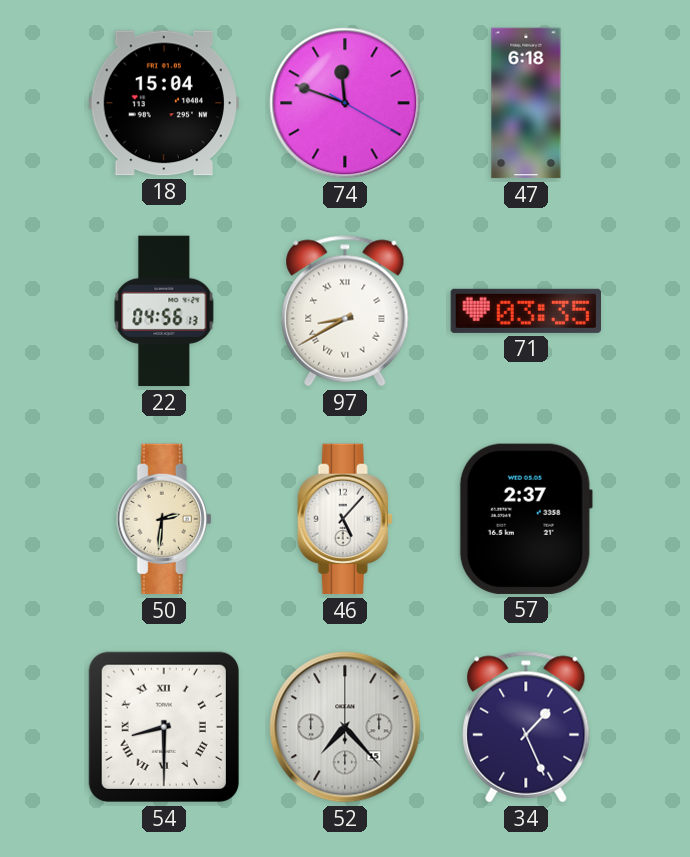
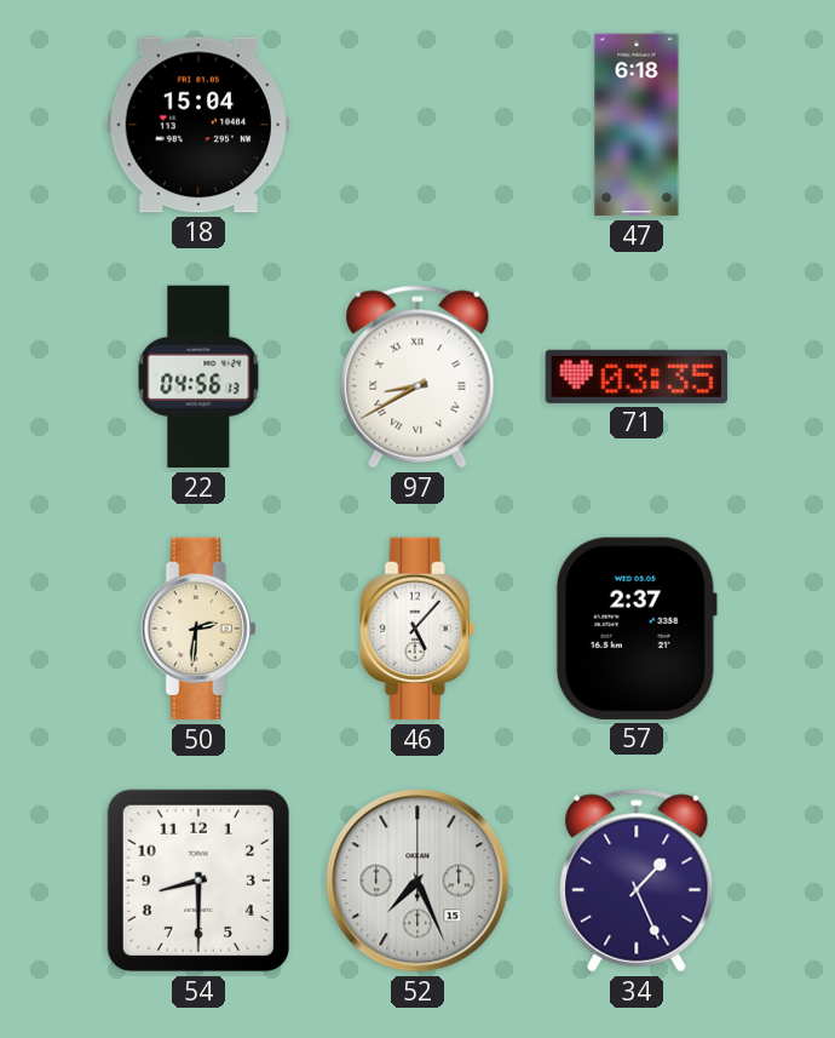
74: 11:48 -> none (345, 103)
54 numerals: Roman -> Arabic (198, 881)
52: 7:23 -> 7:26 (417, 881)
